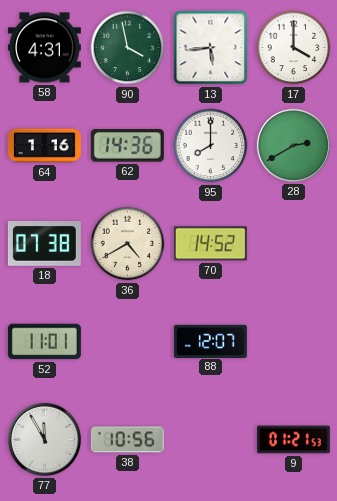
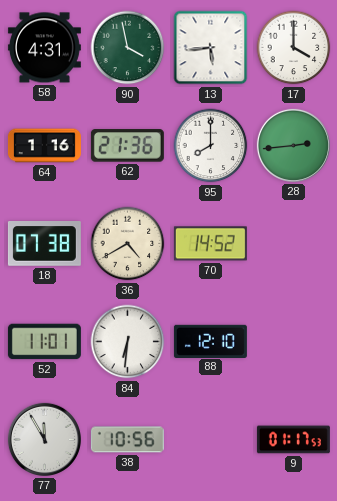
62: 14:36 -> 21:36 (127, 146)
28: 2:40 -> 2:44 (293, 145)
84: none -> 6:31 (128, 342)
88: 12:07 -> 12:10 (210, 341)
9: 01:21 -> 01:17 (293, 440)
